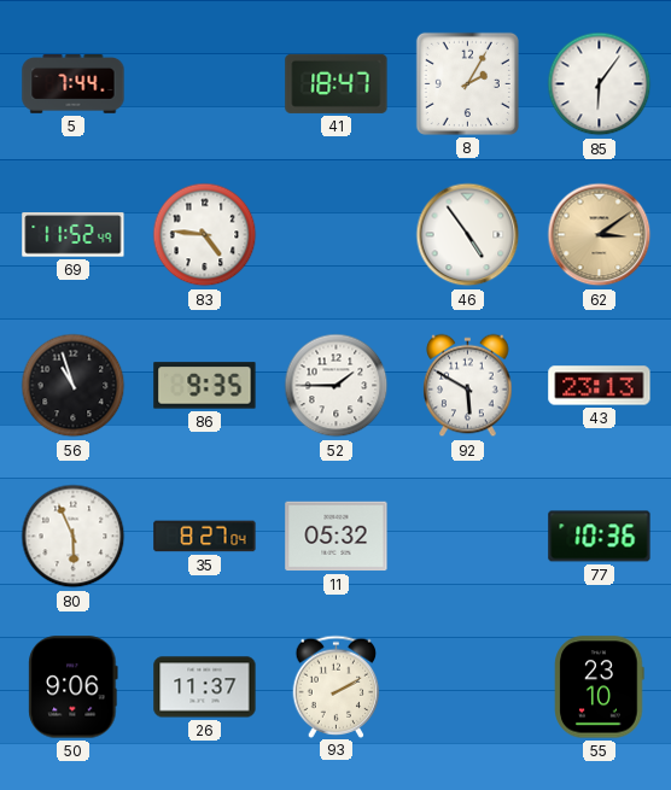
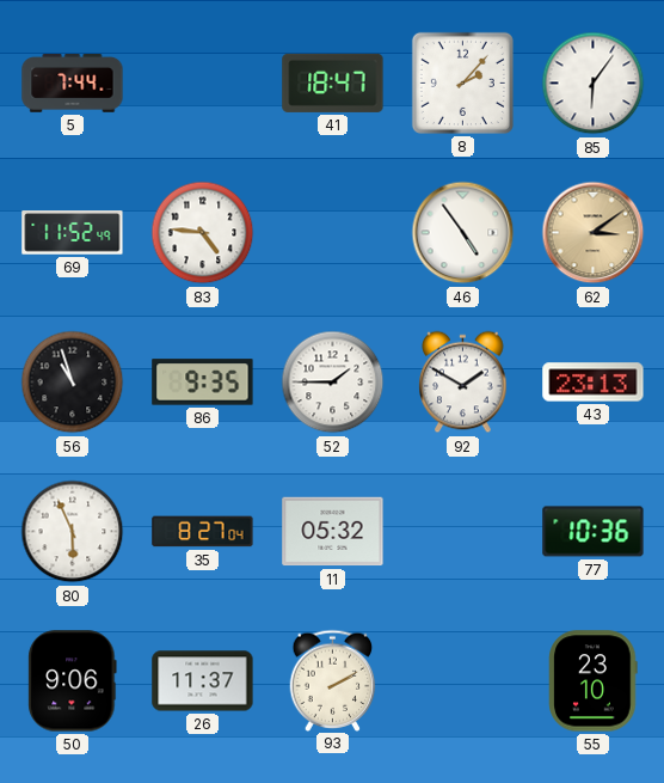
8: 2:05 -> 2:07 (462, 82)
92: 5:50 -> 1:50 (463, 383)
